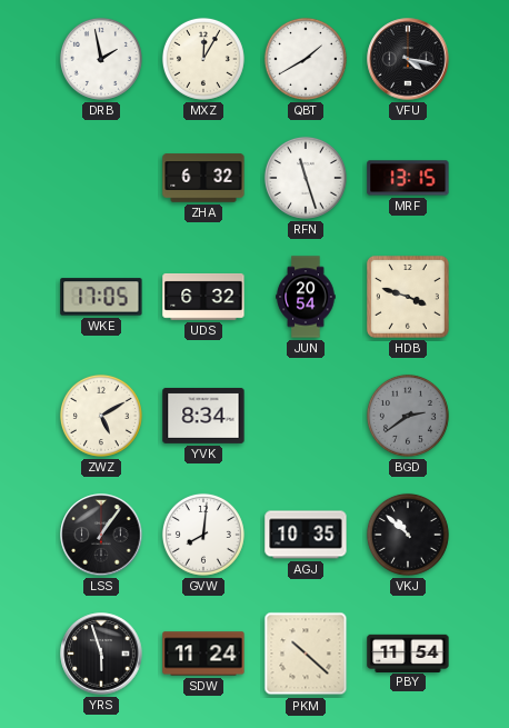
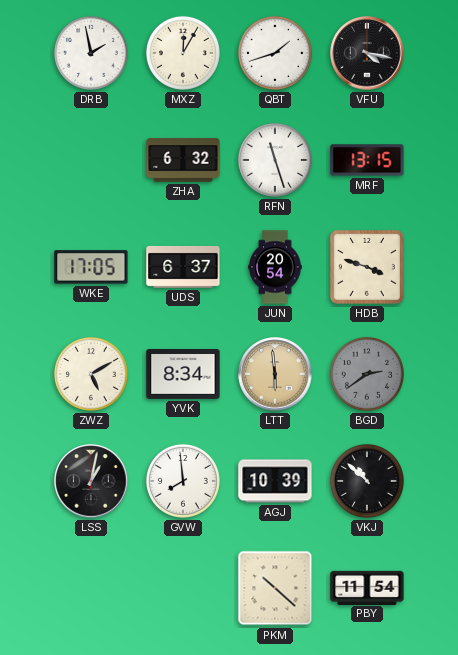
QBT: 1:40 -> 1:42 (275, 53)
UDS: 6:32 -> 6:37 (183, 267)
LTT: none -> 5:59 (275, 374)
LSS: 1:06 -> 1:02 (91, 481)
GVW: 8:01 -> 7:59 (183, 481)
AGJ: 10:35 -> 10:39 (275, 481)
YRS: 5:57 -> none (101, 654)
SDW: 11:24 -> none (203, 654)
